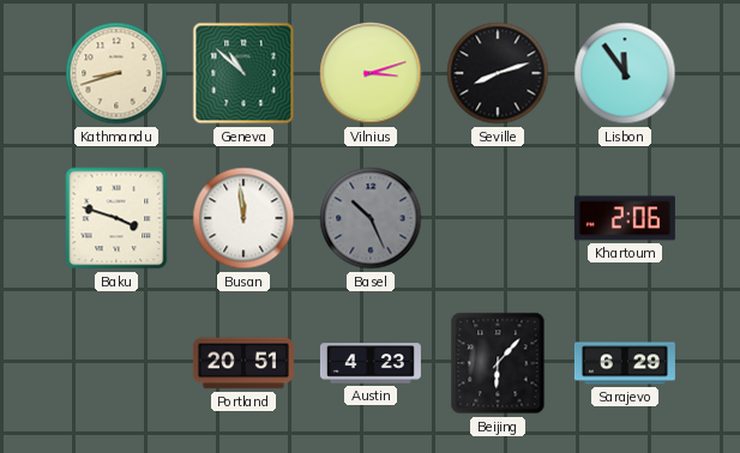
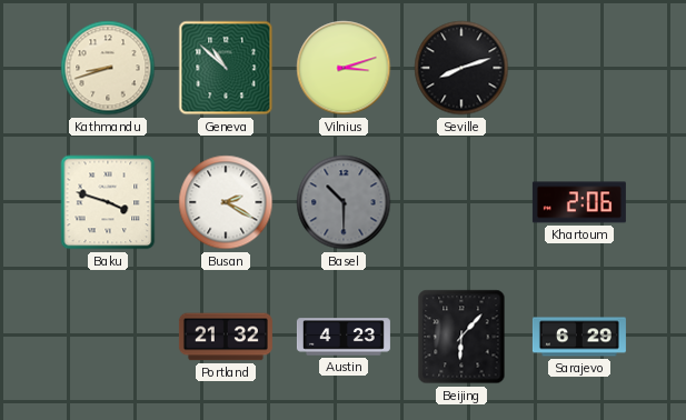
Lisbon: 11:54 -> none (625, 73)
Busan: 11:59 -> 2:20 (226, 202)
Basel: 10:26 -> 10:30 (344, 202)
Portland: 20:51 -> 21:32 (226, 337)
